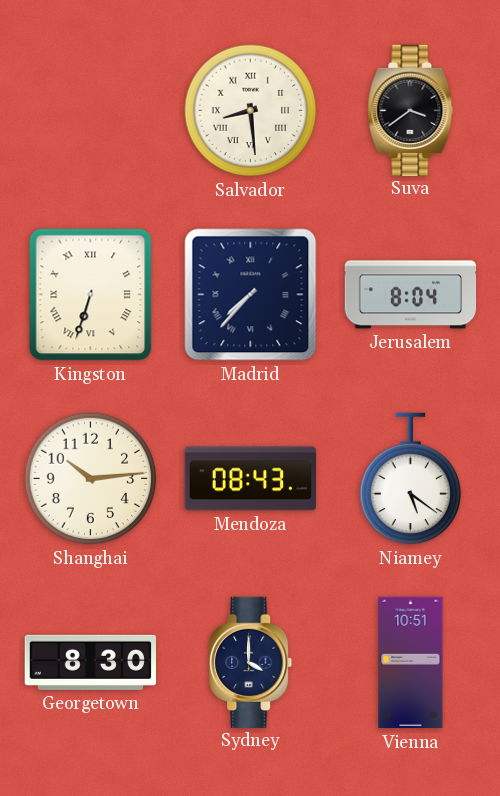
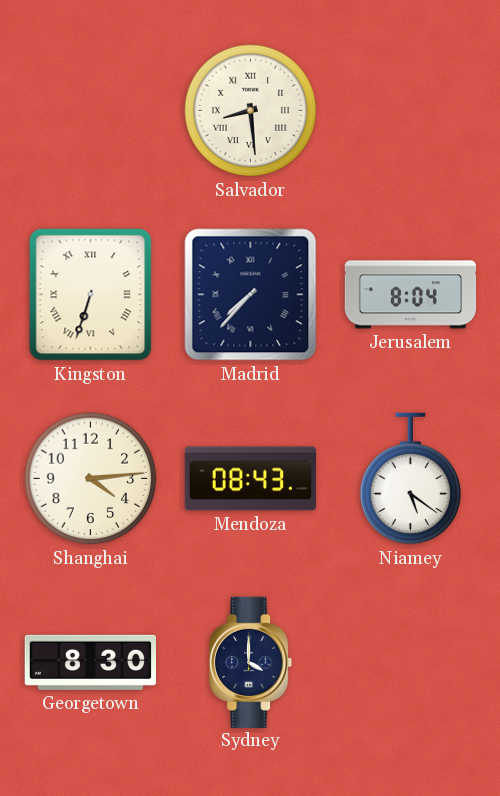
Suva: 3:39 -> none (411, 110)
Shanghai: 10:14 -> 4:14 (91, 479)
Vienna: 10:51 -> none (411, 663)
